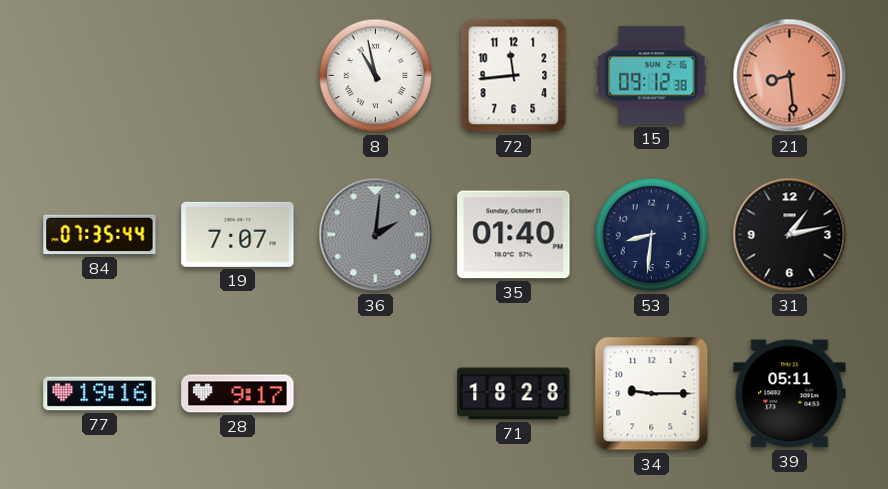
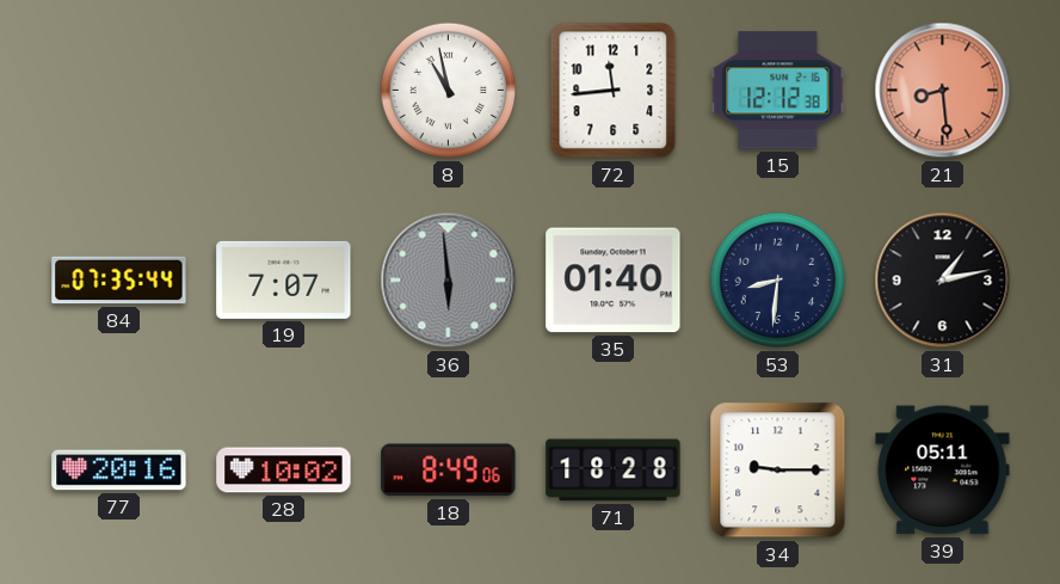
15: 09:12 -> 12:12 (778, 91)
36: 2:01 -> 5:59 (449, 281)
77: 19:16 -> 20:16 (119, 471)
28: 9:17 -> 10:02 (284, 471)
18: none -> 8:49 (449, 471)
